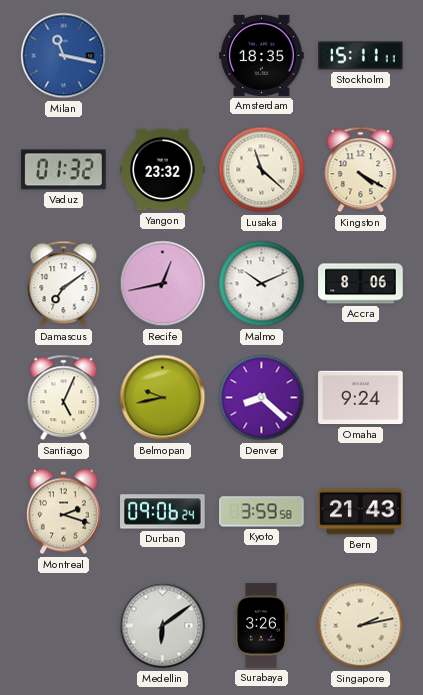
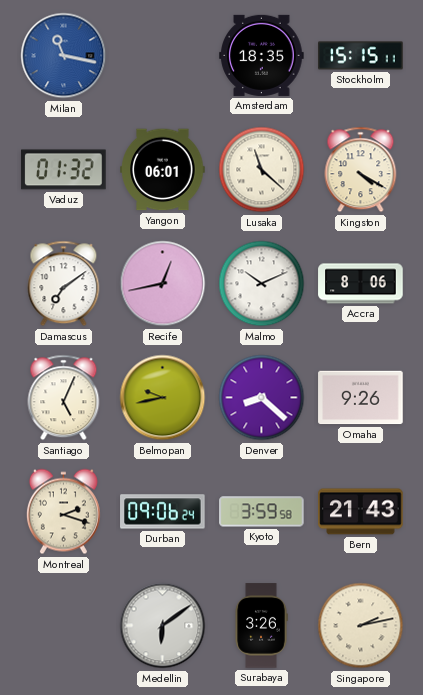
Stockholm: 15:11 -> 15:15 (361, 56)
Yangon: 23:32 -> 06:01 (163, 170)
Omaha: 9:24 -> 9:26 (361, 398)
